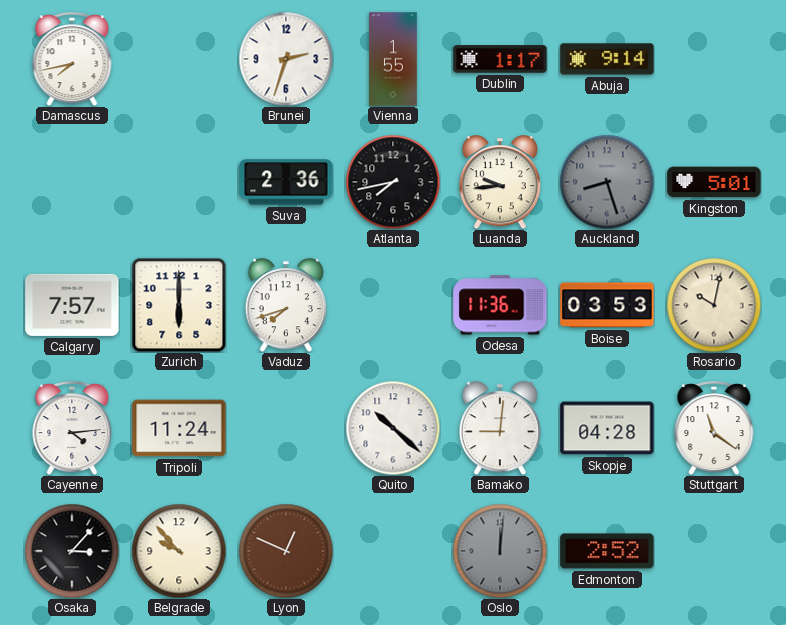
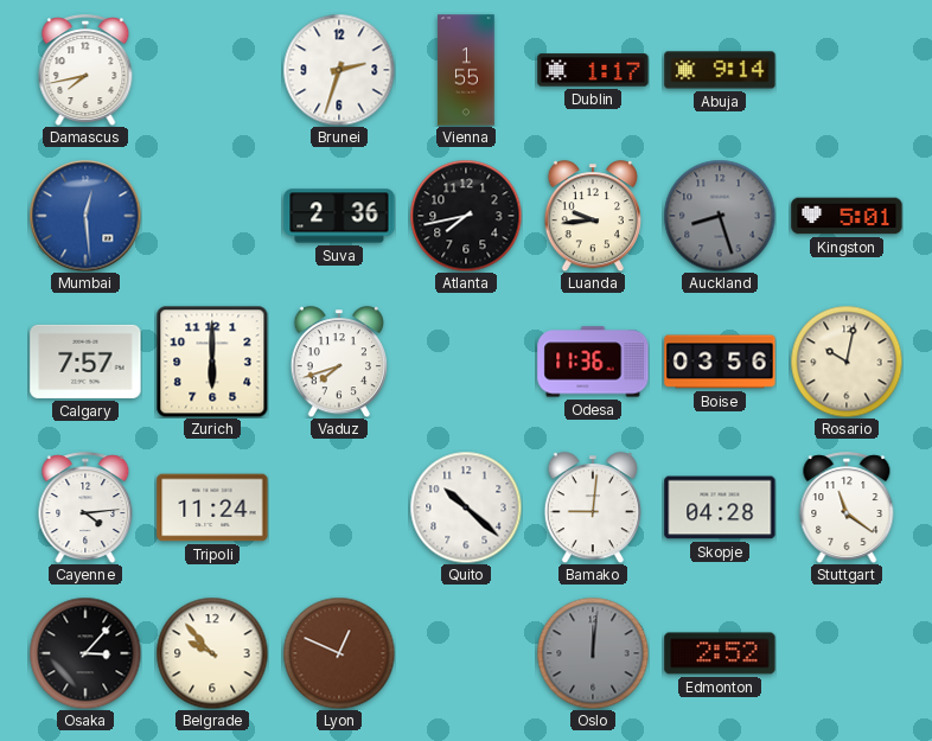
Mumbai: none -> 12:29 (85, 216)
Boise: 03:53 -> 03:56 (720, 362)
